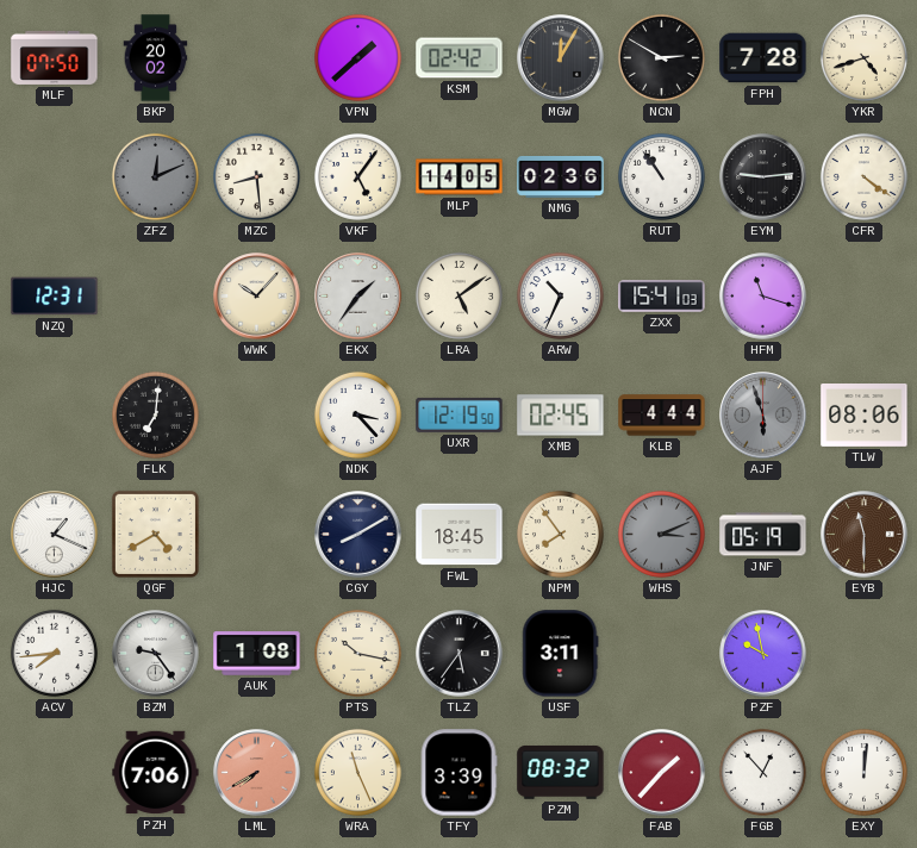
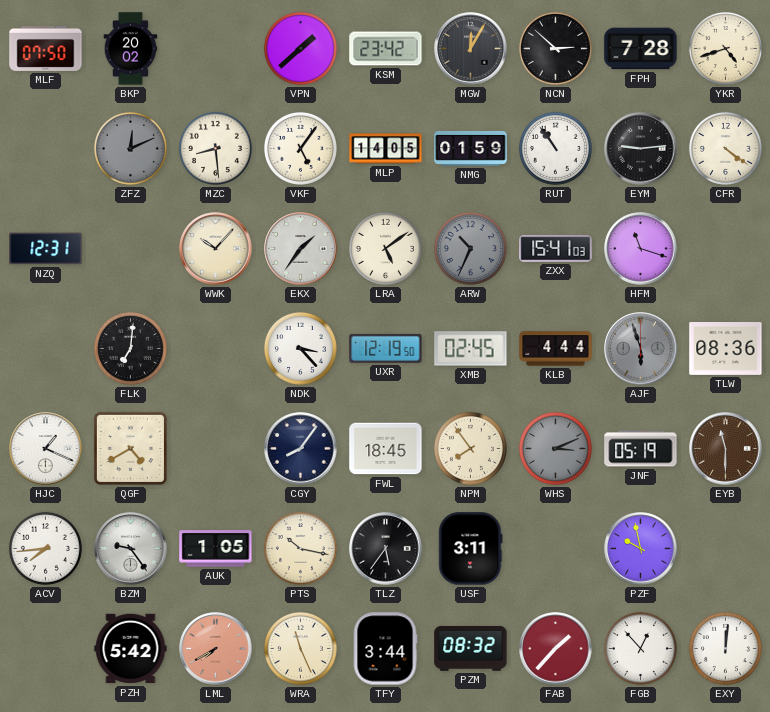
KSM: 02:42 -> 23:42 (386, 49)
NCN: 2:50 -> 2:52 (555, 48)
NMG: 02:36 -> 01:59 (471, 148)
ARW dial: white -> grey (470, 248)
TLW: 08:06 -> 08:36 (726, 349)
CGY: 8:10 -> 8:06 (301, 449)
AUK: 1:08 -> 1:05 (216, 549)
PZH: 7:06 -> 5:42 (131, 649)
TFY: 3:39 -> 3:44 (385, 649)
